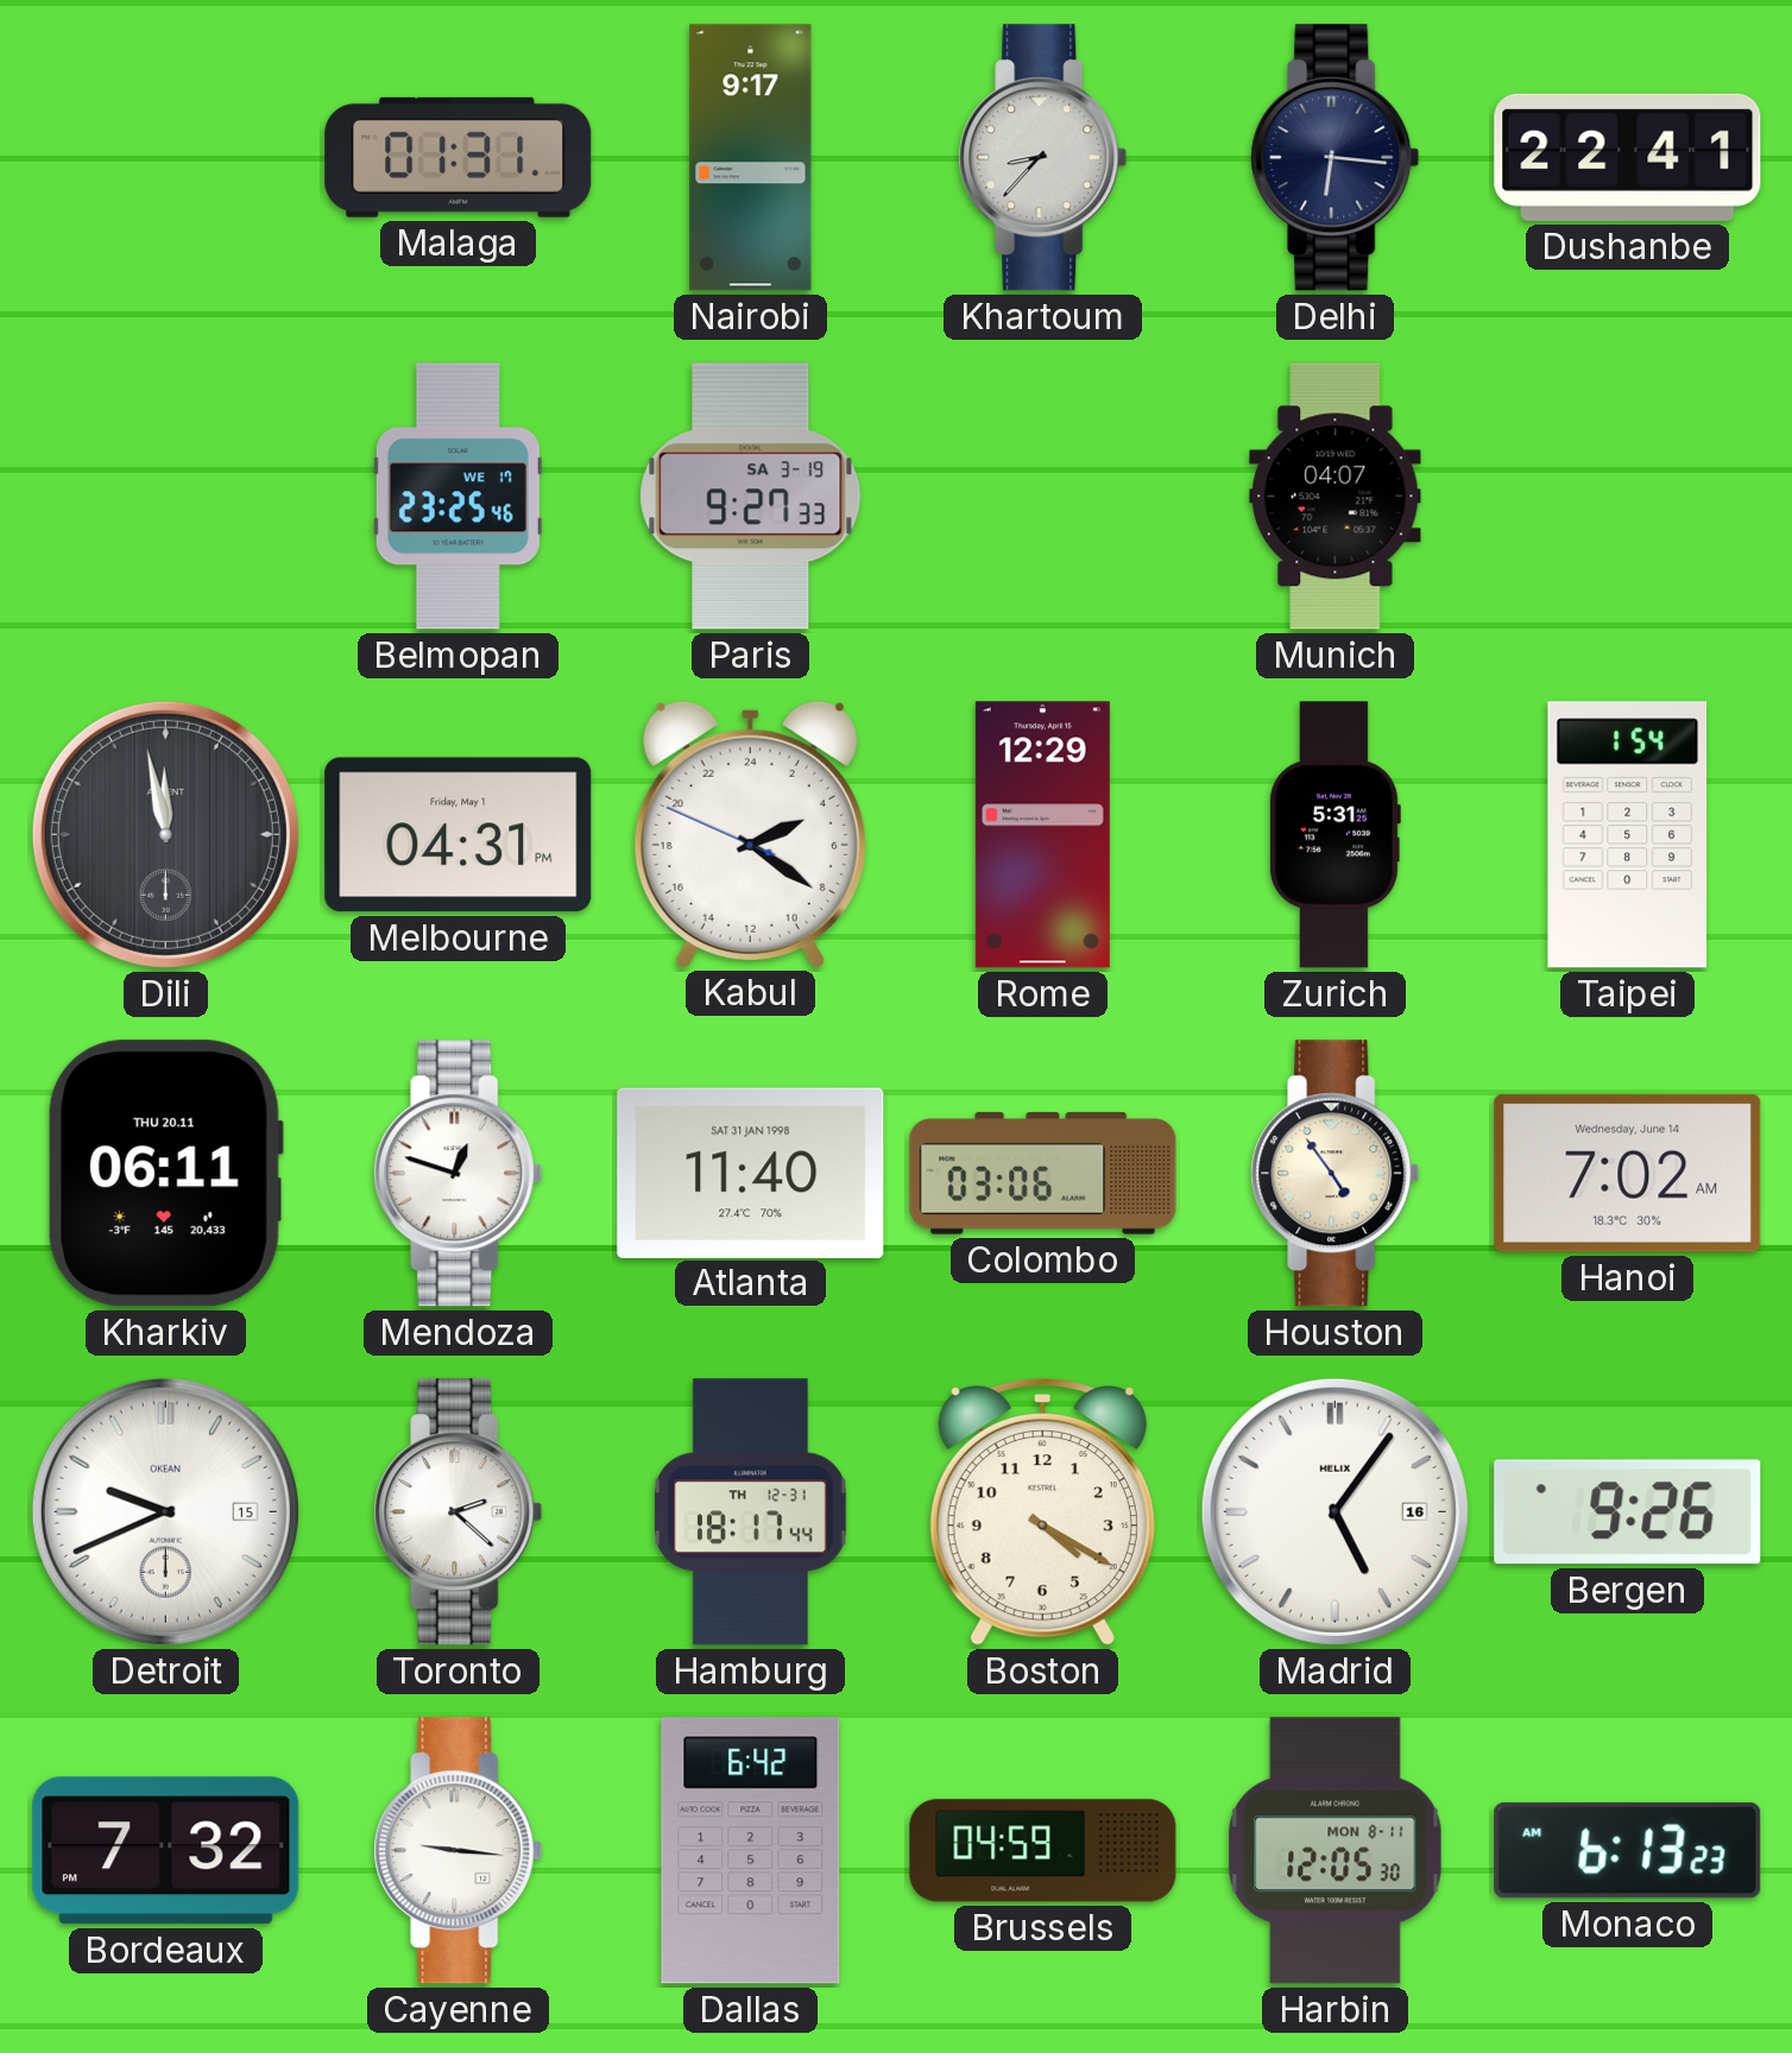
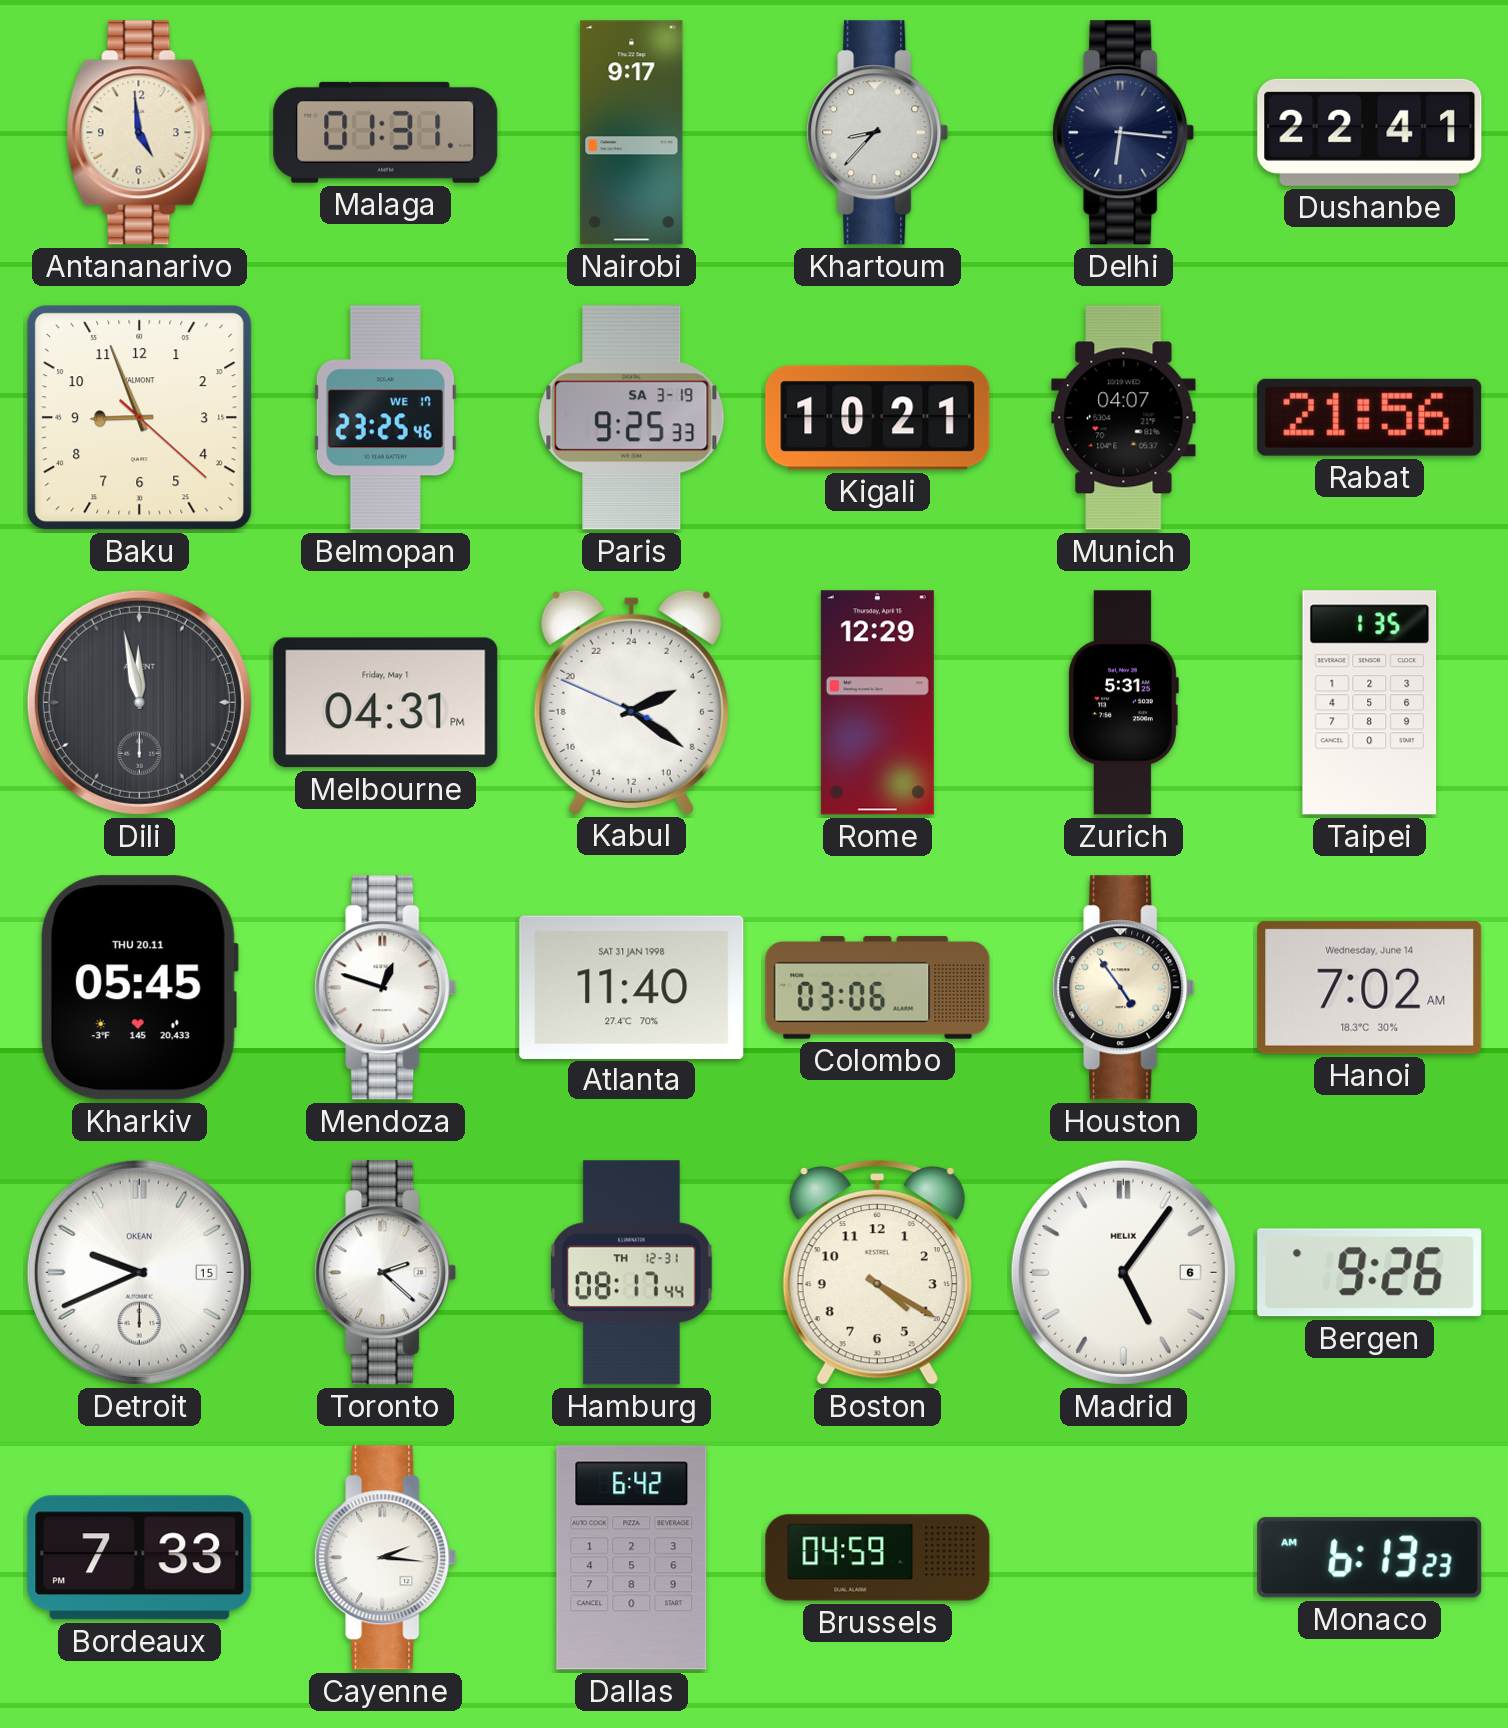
Antananarivo: none -> 4:59 (140, 133)
Baku: none -> 8:56 (140, 418)
Paris: 9:27 -> 9:25 (632, 418)
Kigali: none -> 10:21 (878, 418)
Rabat: none -> 21:56 (1370, 417)
Taipei: 1:54 -> 1:35 (1370, 703)
Kharkiv: 06:11 -> 05:45 (139, 988)
Hamburg: 18:17 -> 08:17 (632, 1273)
Madrid date: 16 -> 6 (1123, 1272)
Bordeaux: 7:32 -> 7:33 (140, 1558)
Cayenne: 9:16 -> 2:16 (386, 1558)
Harbin: 12:05 -> none (1336, 1851)
